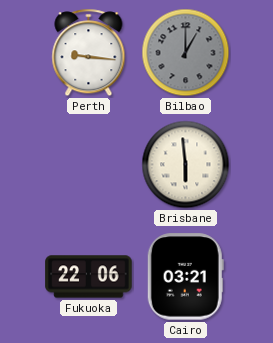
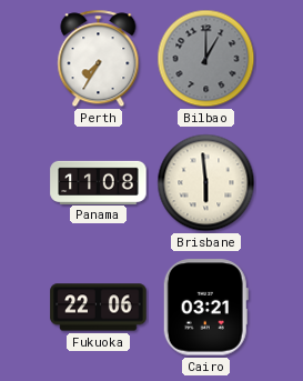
Perth: 9:16 -> 7:35 (99, 59)
Panama: none -> 11:08 (99, 182)
